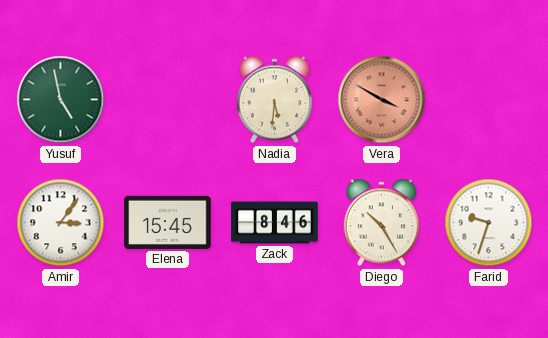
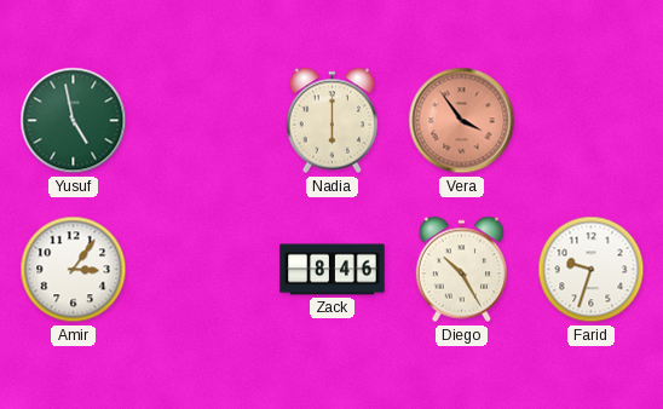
Nadia: 5:31 -> 6:00 (333, 121)
Vera: 3:50 -> 3:54 (462, 121)
Elena: 15:45 -> none (168, 222)
